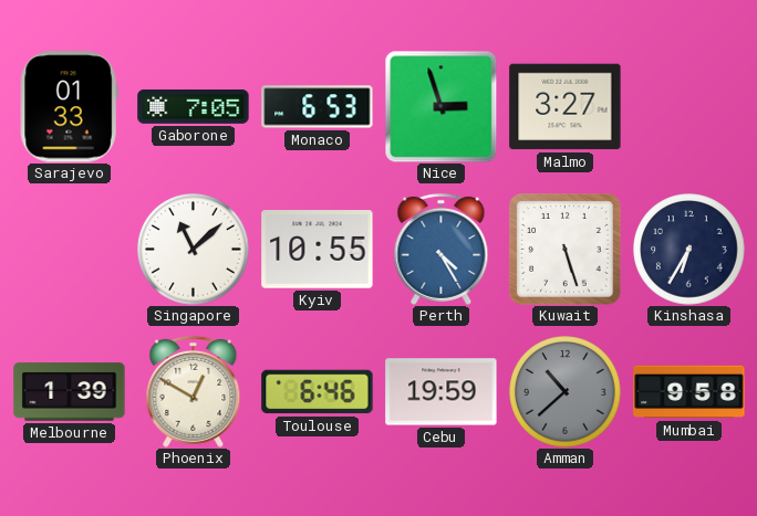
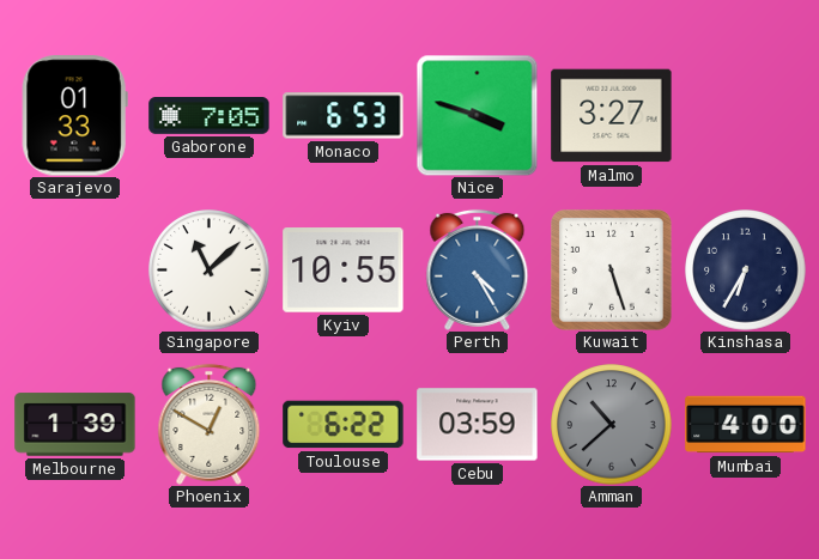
Nice: 2:57 -> 3:48 (477, 115)
Toulouse: 6:46 -> 6:22 (344, 425)
Cebu: 19:59 -> 03:59 (478, 425)
Mumbai: 9:58 -> 4:00 (746, 425)
